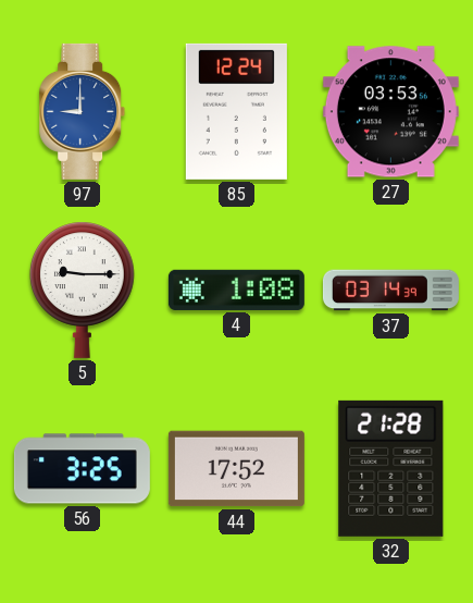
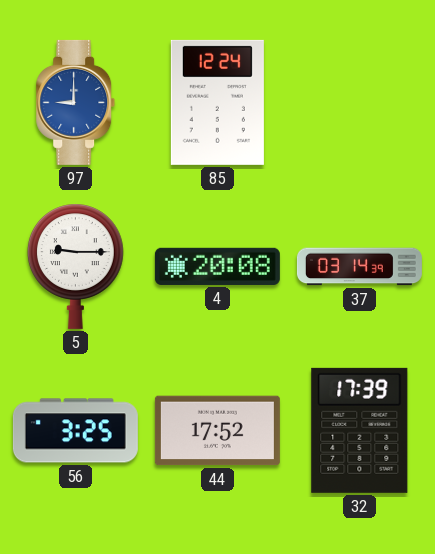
27: 03:53 -> none (390, 112)
4: 1:08 -> 20:08 (217, 266)
32: 21:28 -> 17:39 (360, 430)
